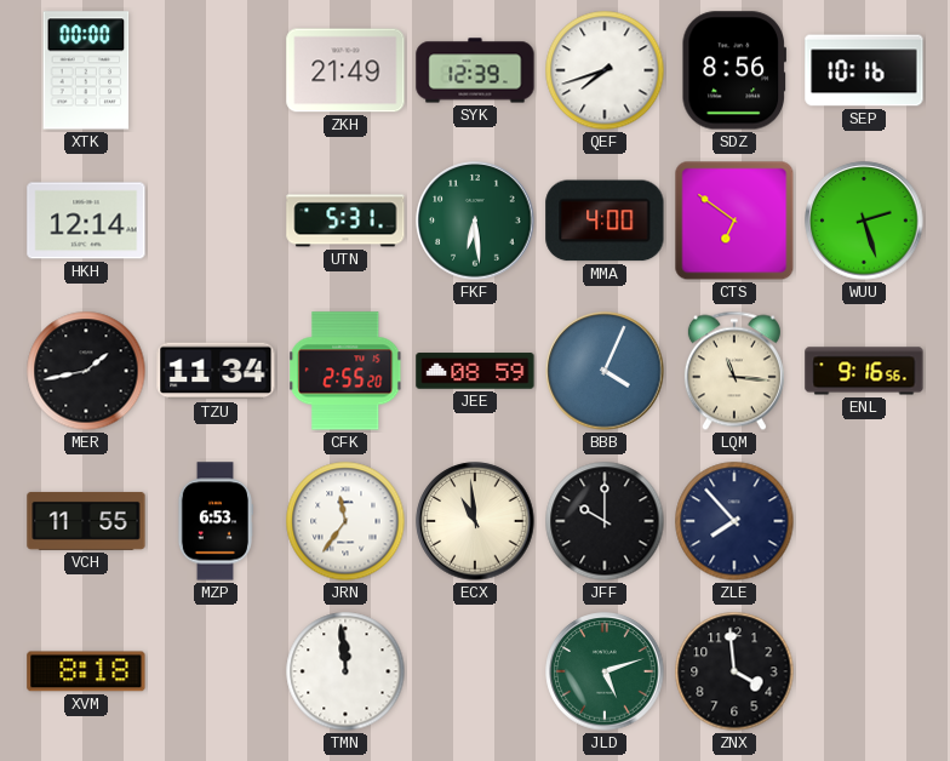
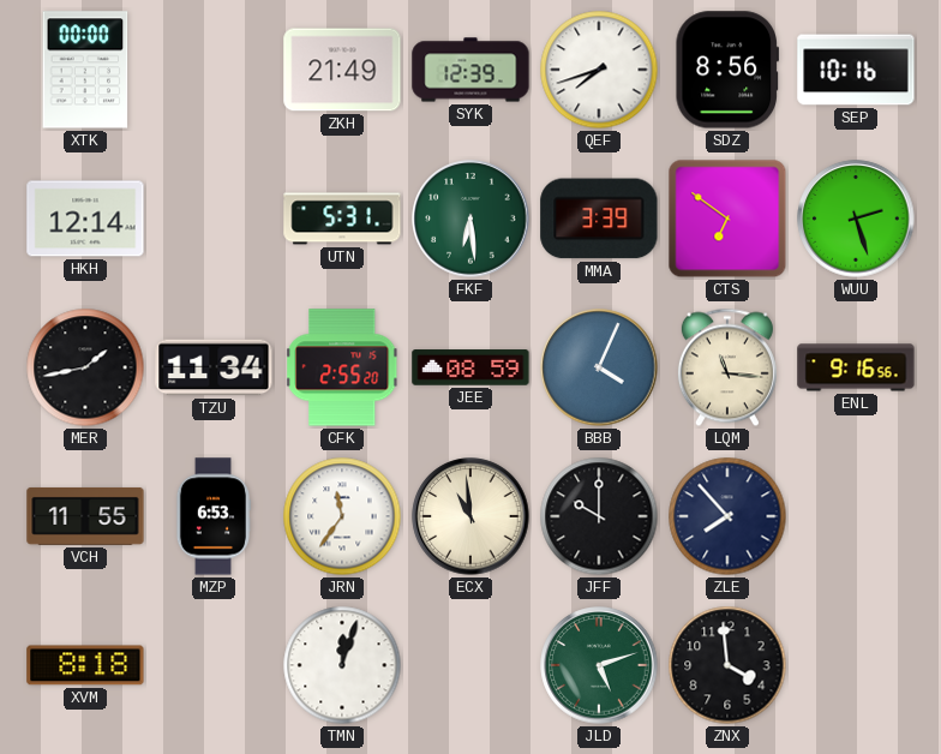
MMA: 4:00 -> 3:39 (599, 219)
TMN: 11:59 -> 12:03 (342, 665)
